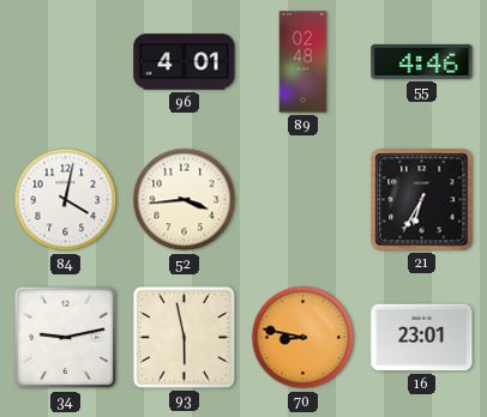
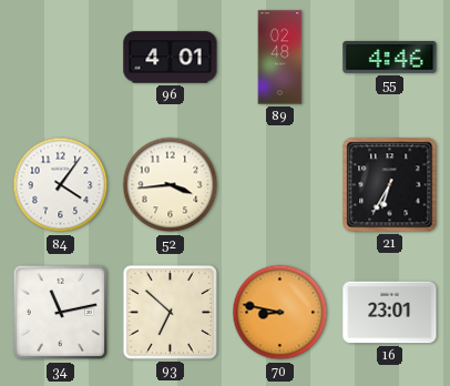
84: 4:02 -> 4:06 (61, 185)
34: 9:13 -> 11:13 (61, 313)
93: 5:58 -> 6:52 (170, 312)
